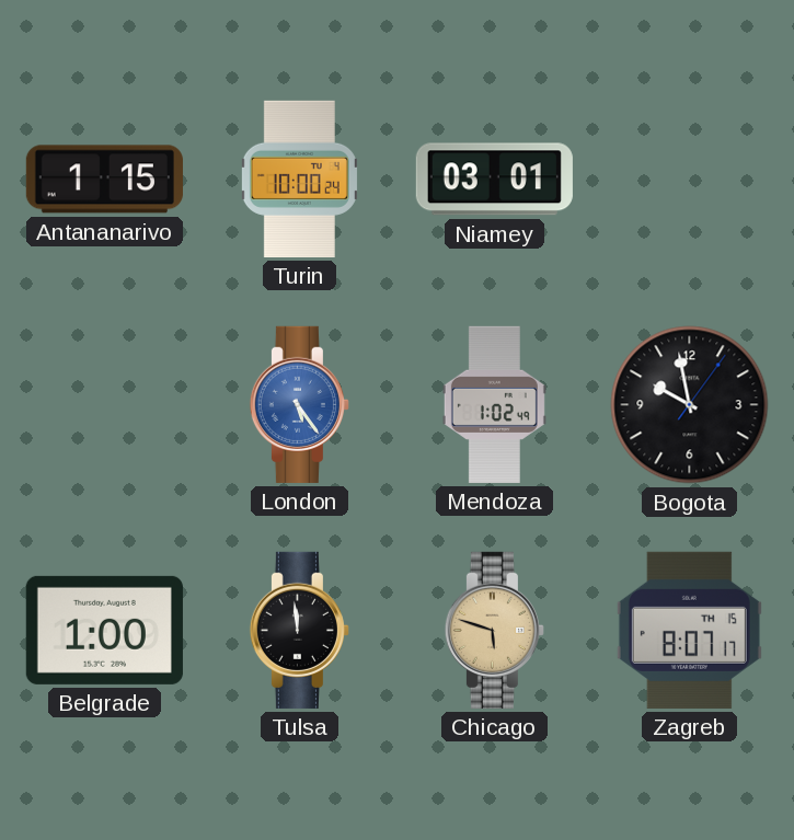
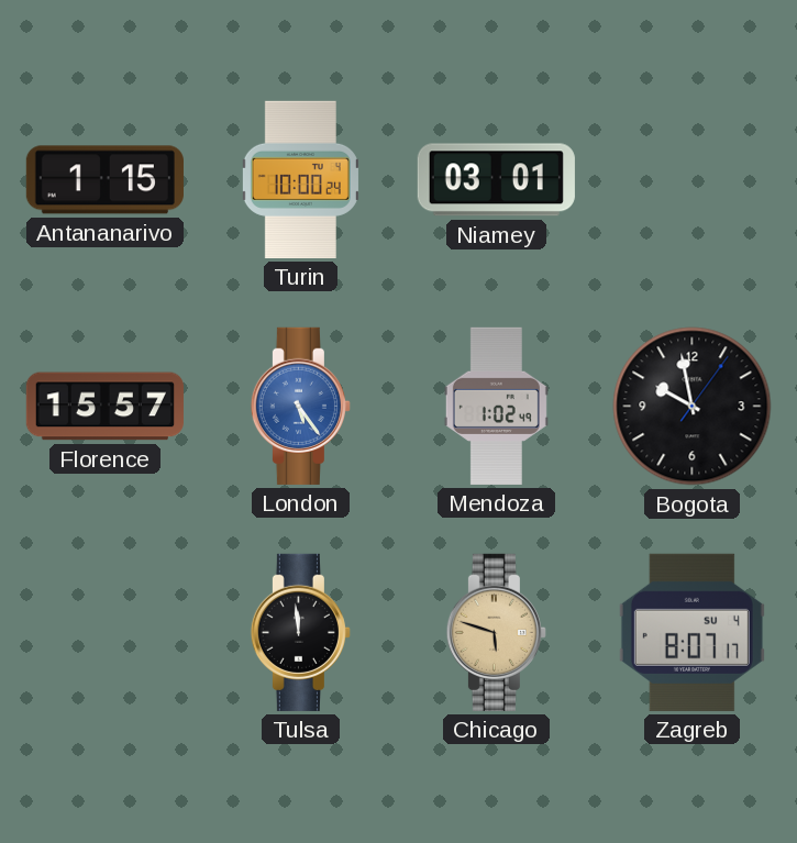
Florence: none -> 15:57 (104, 407)
Belgrade: 1:00 -> none (104, 630)
Zagreb date: TH 15 -> SU 4 (691, 632)
